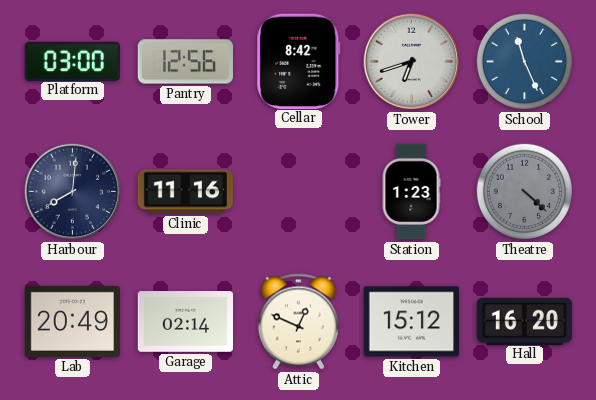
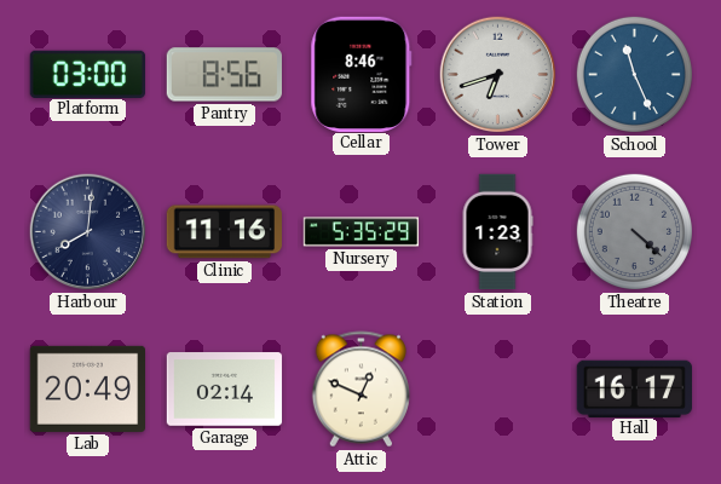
Pantry: 12:56 -> 8:56 (224, 75)
Cellar: 8:42 -> 8:46 (362, 74)
Nursery: none -> 5:35 (362, 232)
Kitchen: 15:12 -> none (411, 322)
Hall: 16:20 -> 16:17 (634, 388)
